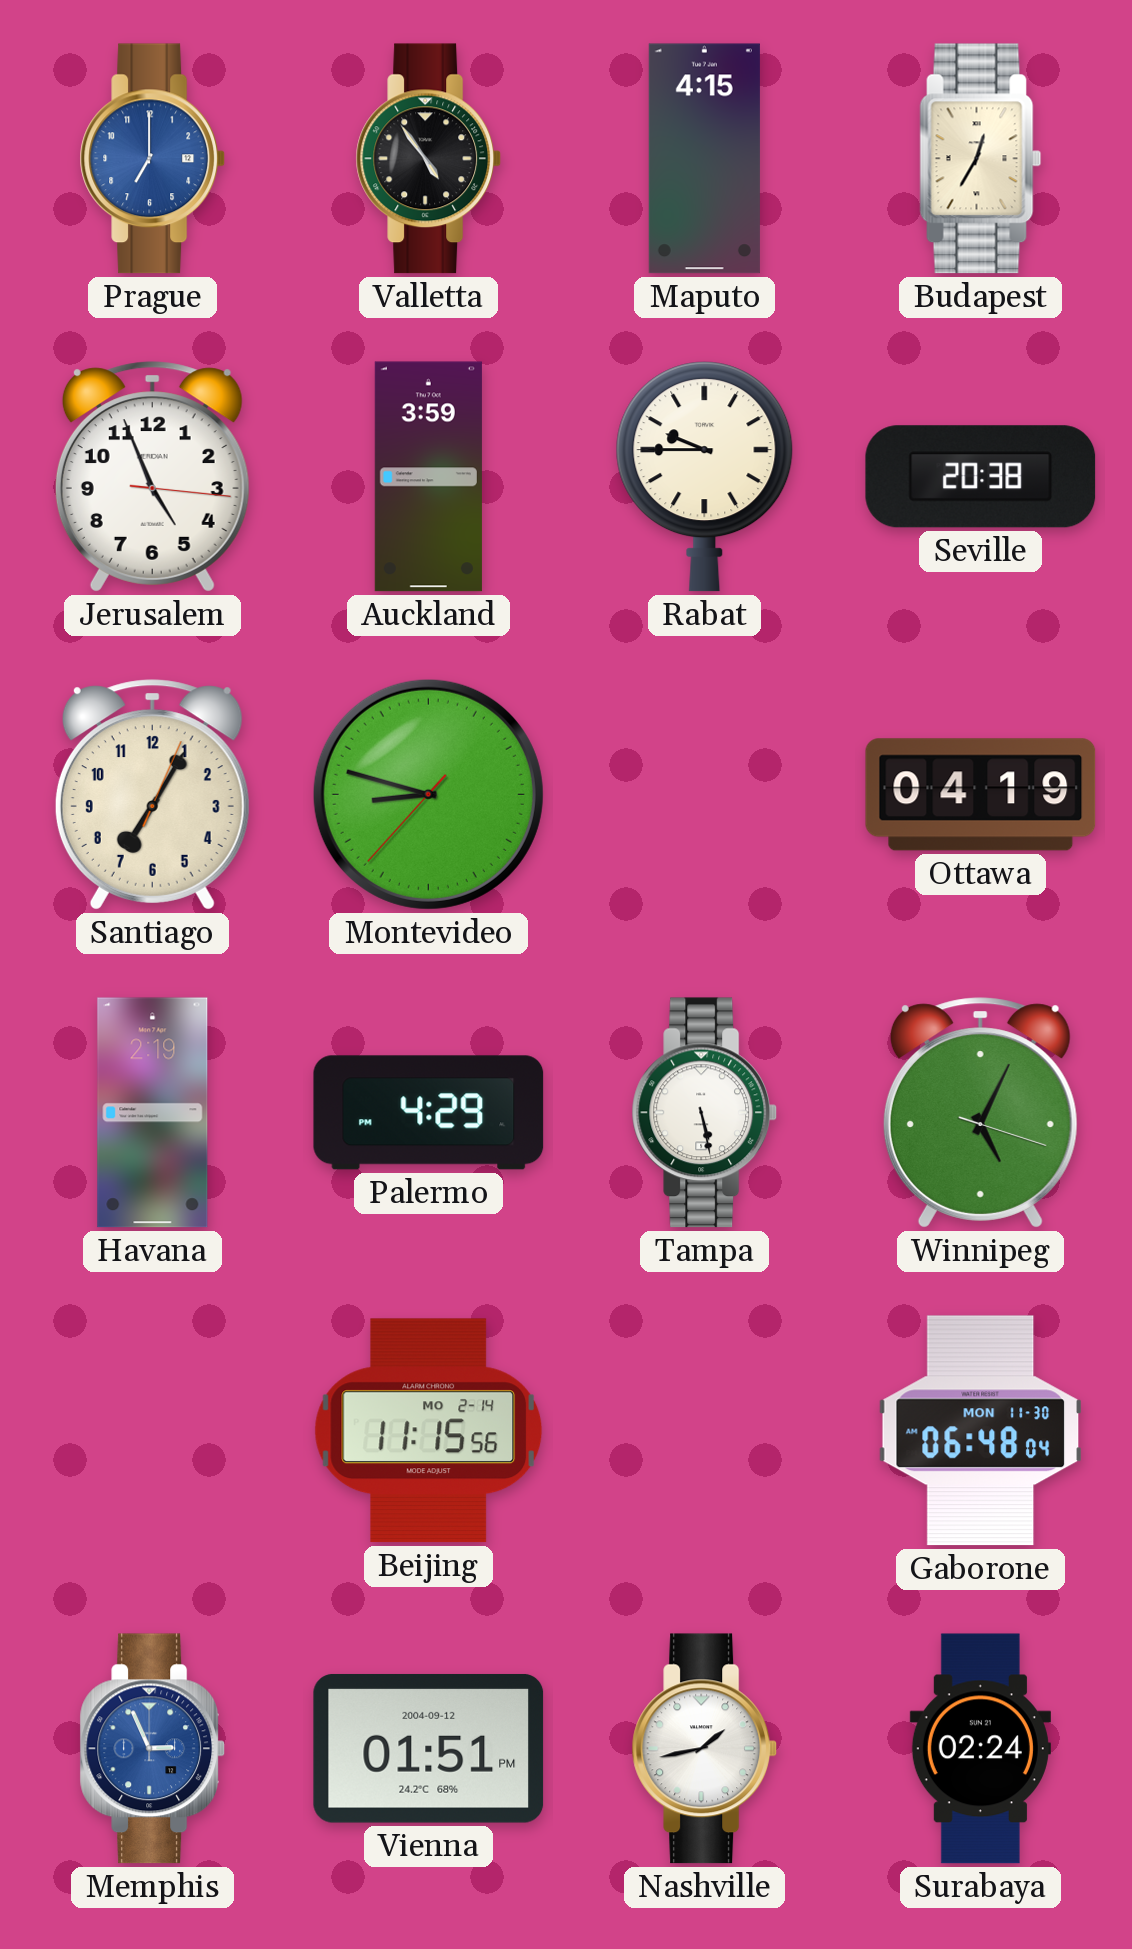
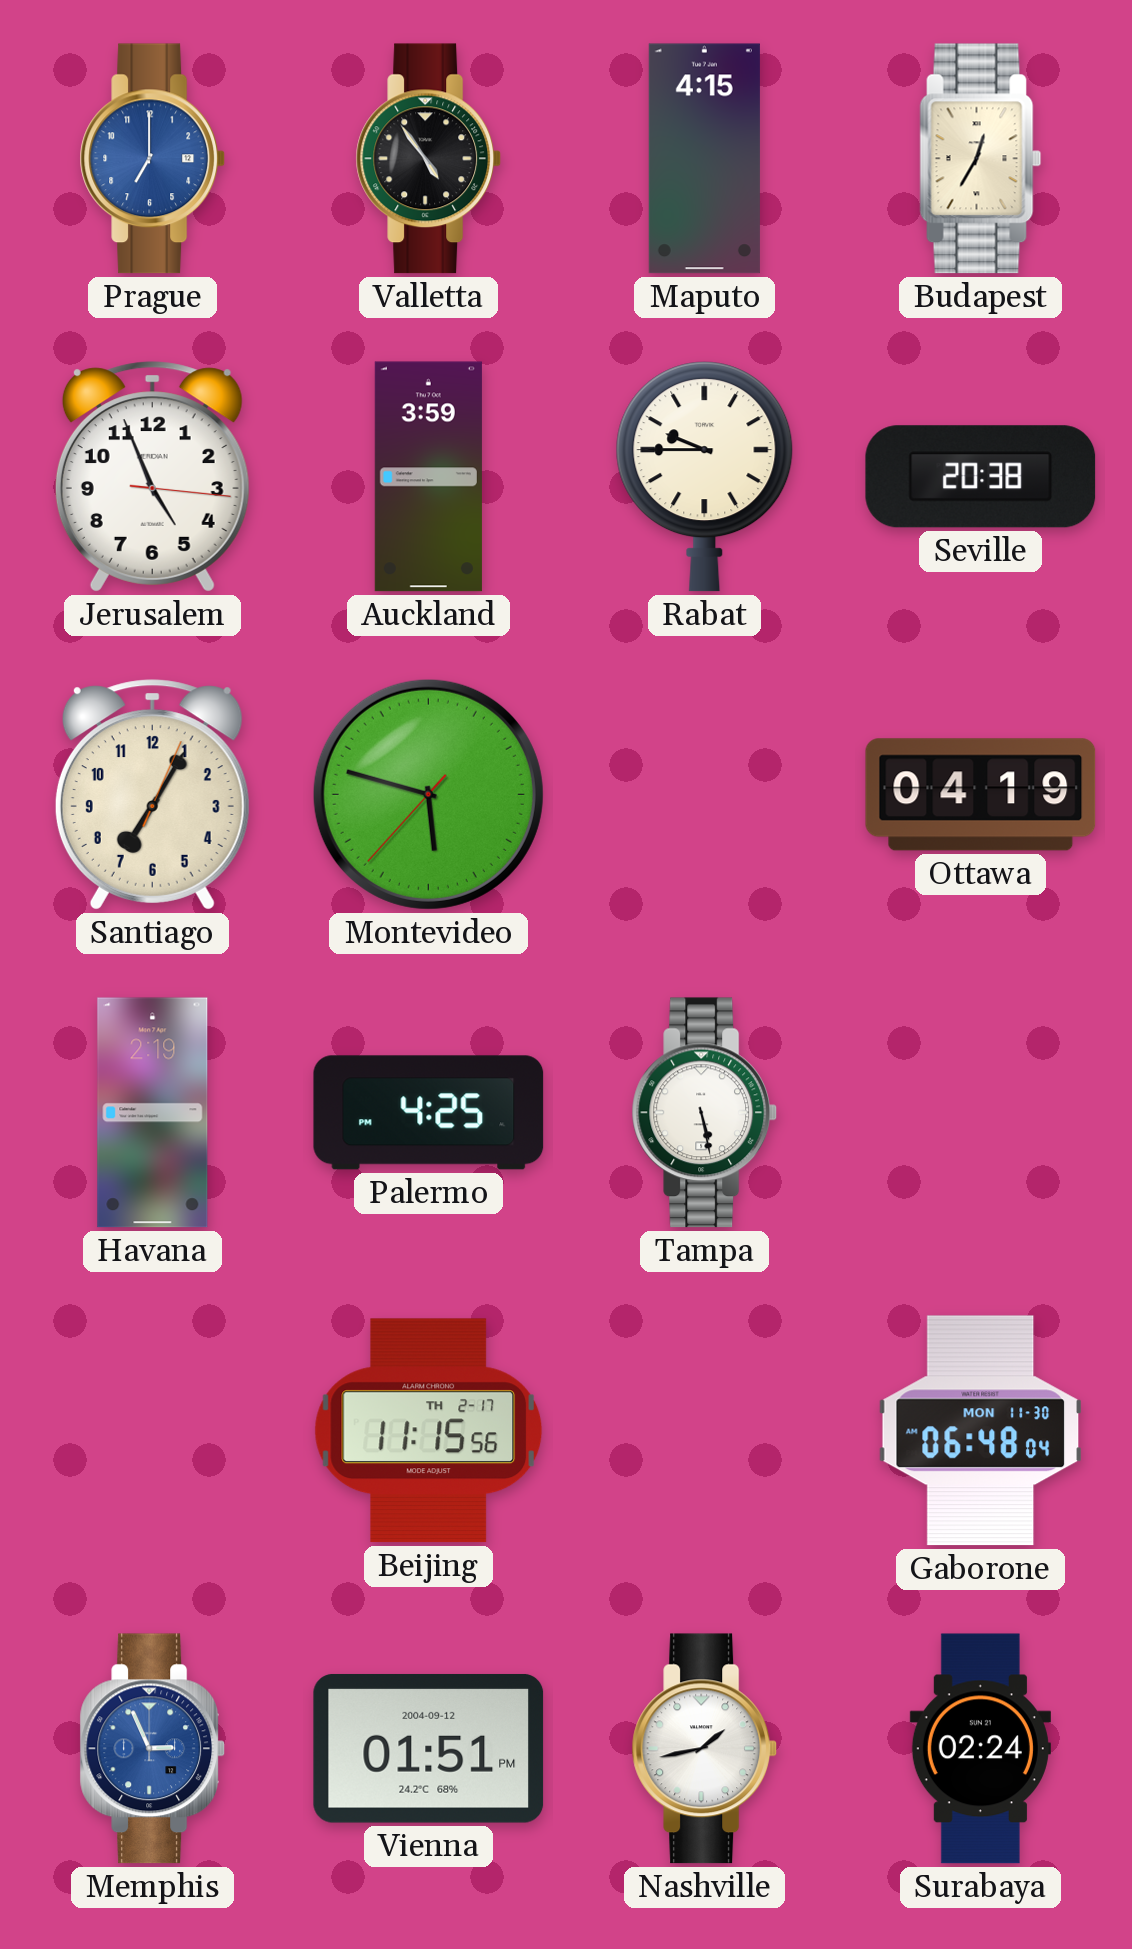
Montevideo: 8:47 -> 5:47 (428, 794)
Palermo: 4:29 -> 4:25 (429, 1113)
Winnipeg: 5:04 -> none (980, 1113)
Beijing date: MO 2-14 -> TH 2-17 (429, 1431)
